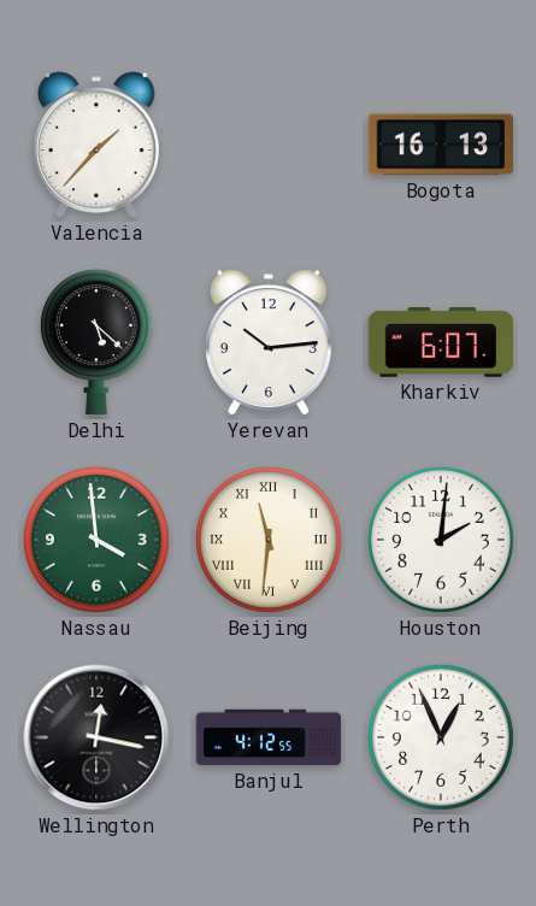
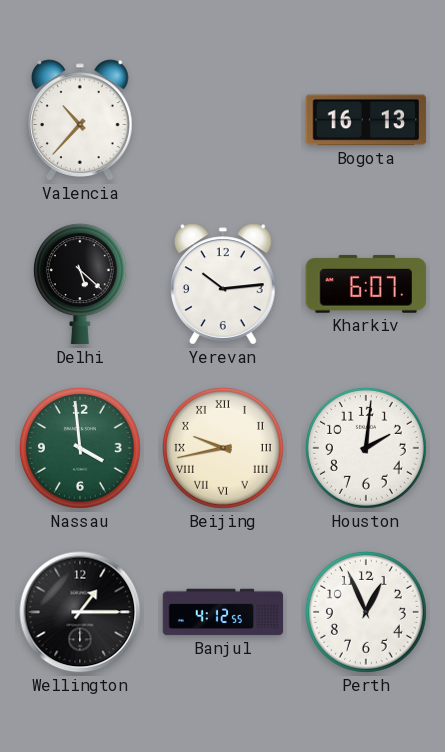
Valencia: 1:37 -> 10:37 (81, 120)
Beijing: 11:31 -> 9:43 (223, 448)
Wellington: 12:17 -> 1:15 (80, 612)
